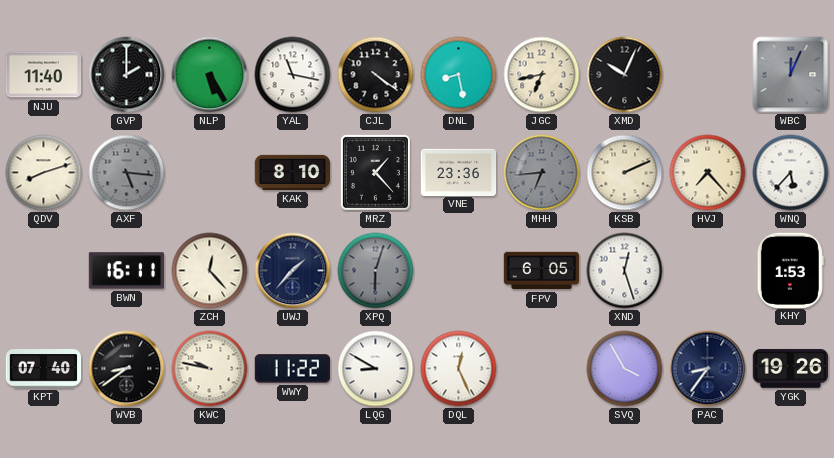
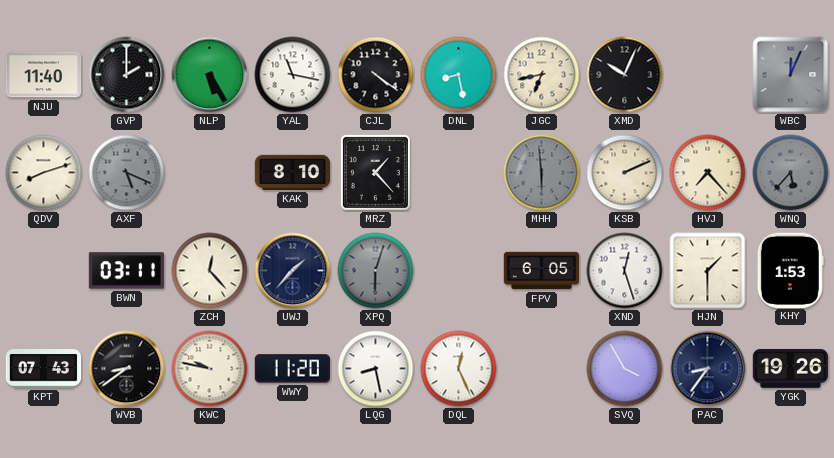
AXF: 5:16 -> 5:19 (127, 173)
VNE: 23:36 -> none (459, 172)
MHH: 6:44 -> 5:59 (542, 173)
WNQ dial: white -> grey (791, 173)
BWN: 16:11 -> 03:11 (126, 271)
HJN: none -> 1:30 (708, 271)
KPT: 07:40 -> 07:43 (44, 369)
WWY: 11:22 -> 11:20 (292, 369)
LQG: 8:50 -> 8:28 (376, 369)
